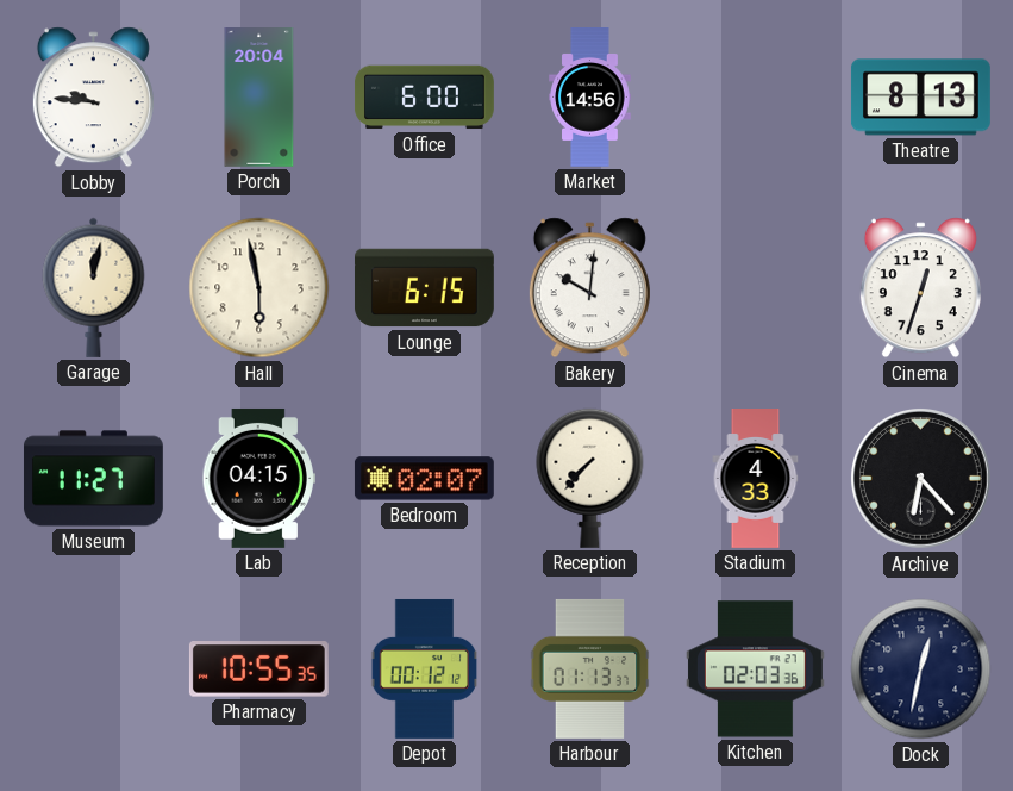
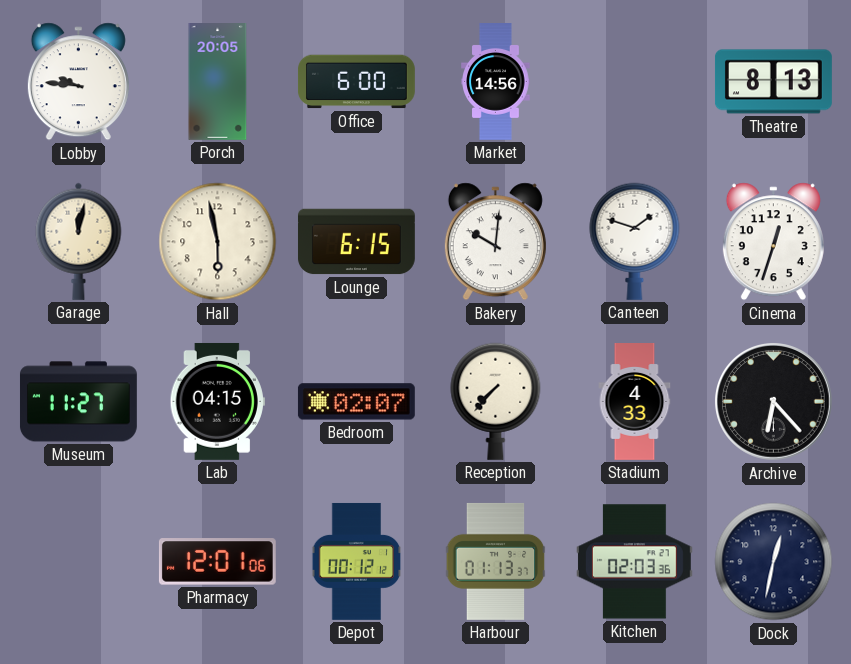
Porch: 20:04 -> 20:05 (218, 82)
Canteen: none -> 1:48 (635, 241)
Pharmacy: 10:55 -> 12:01 (217, 562)
